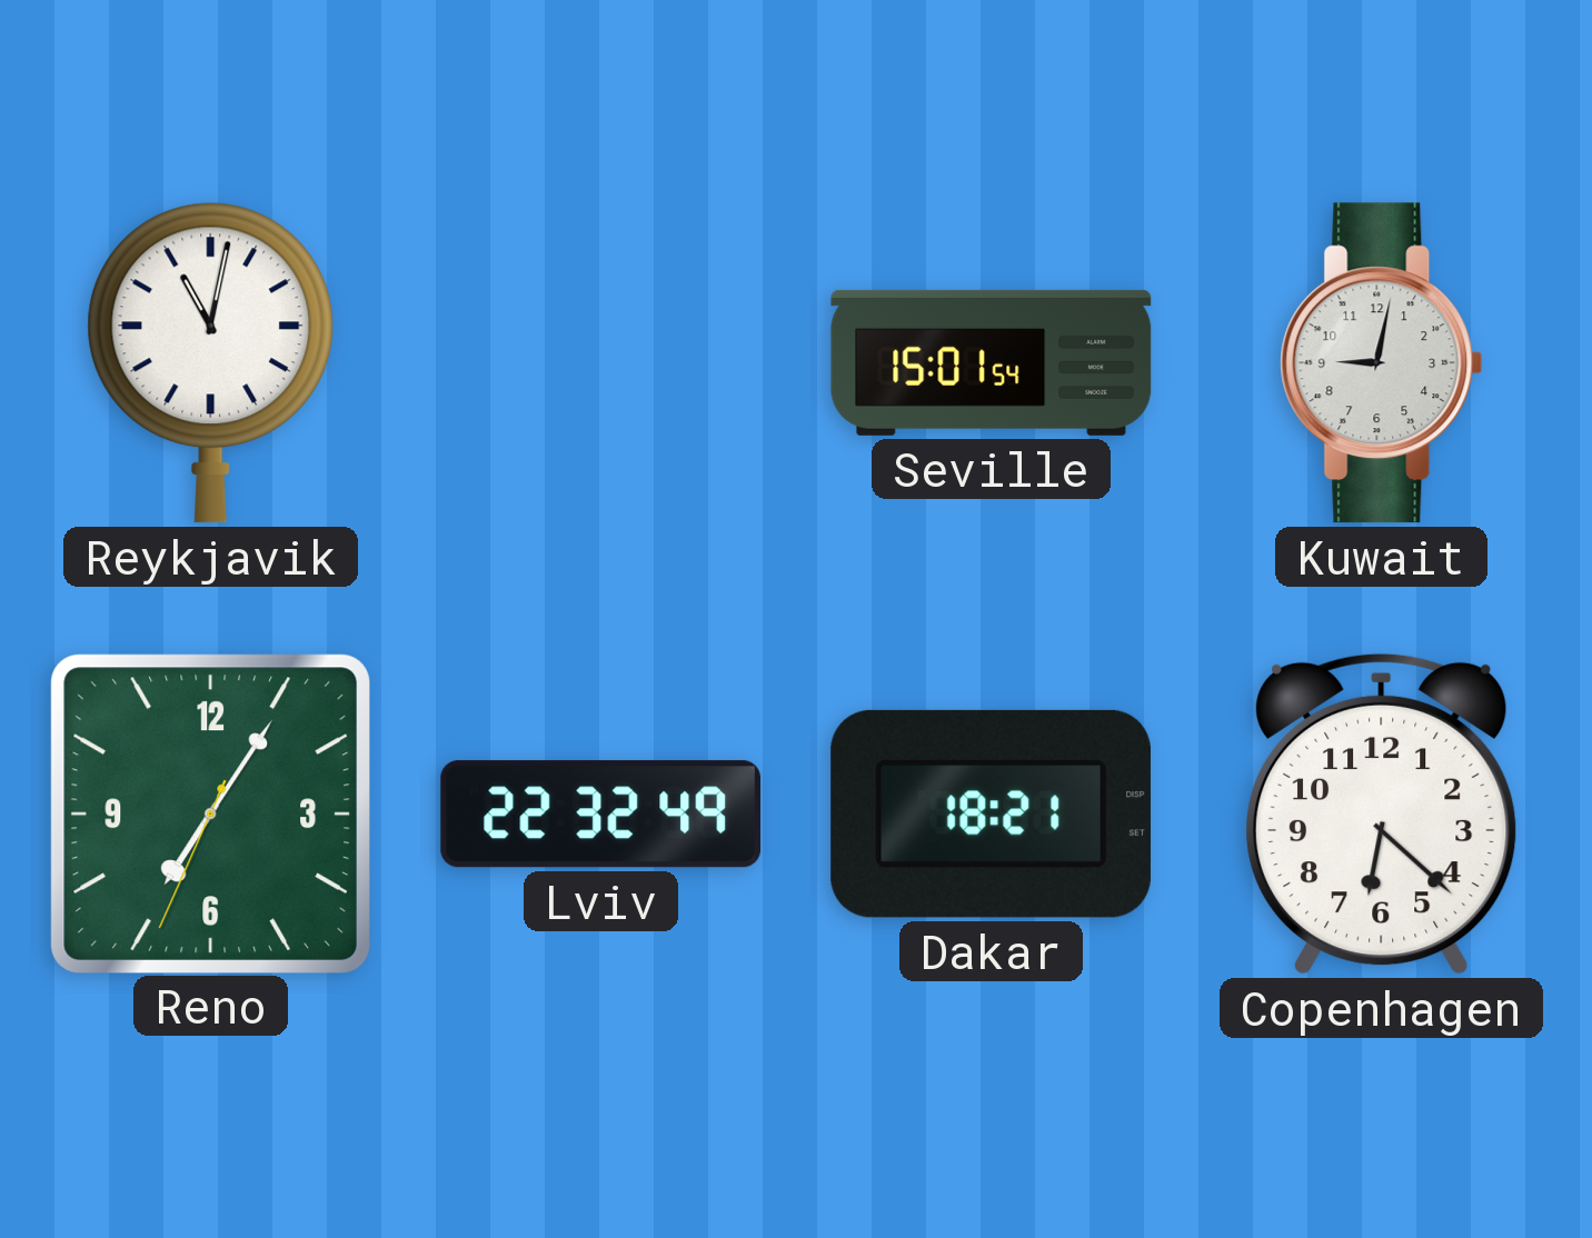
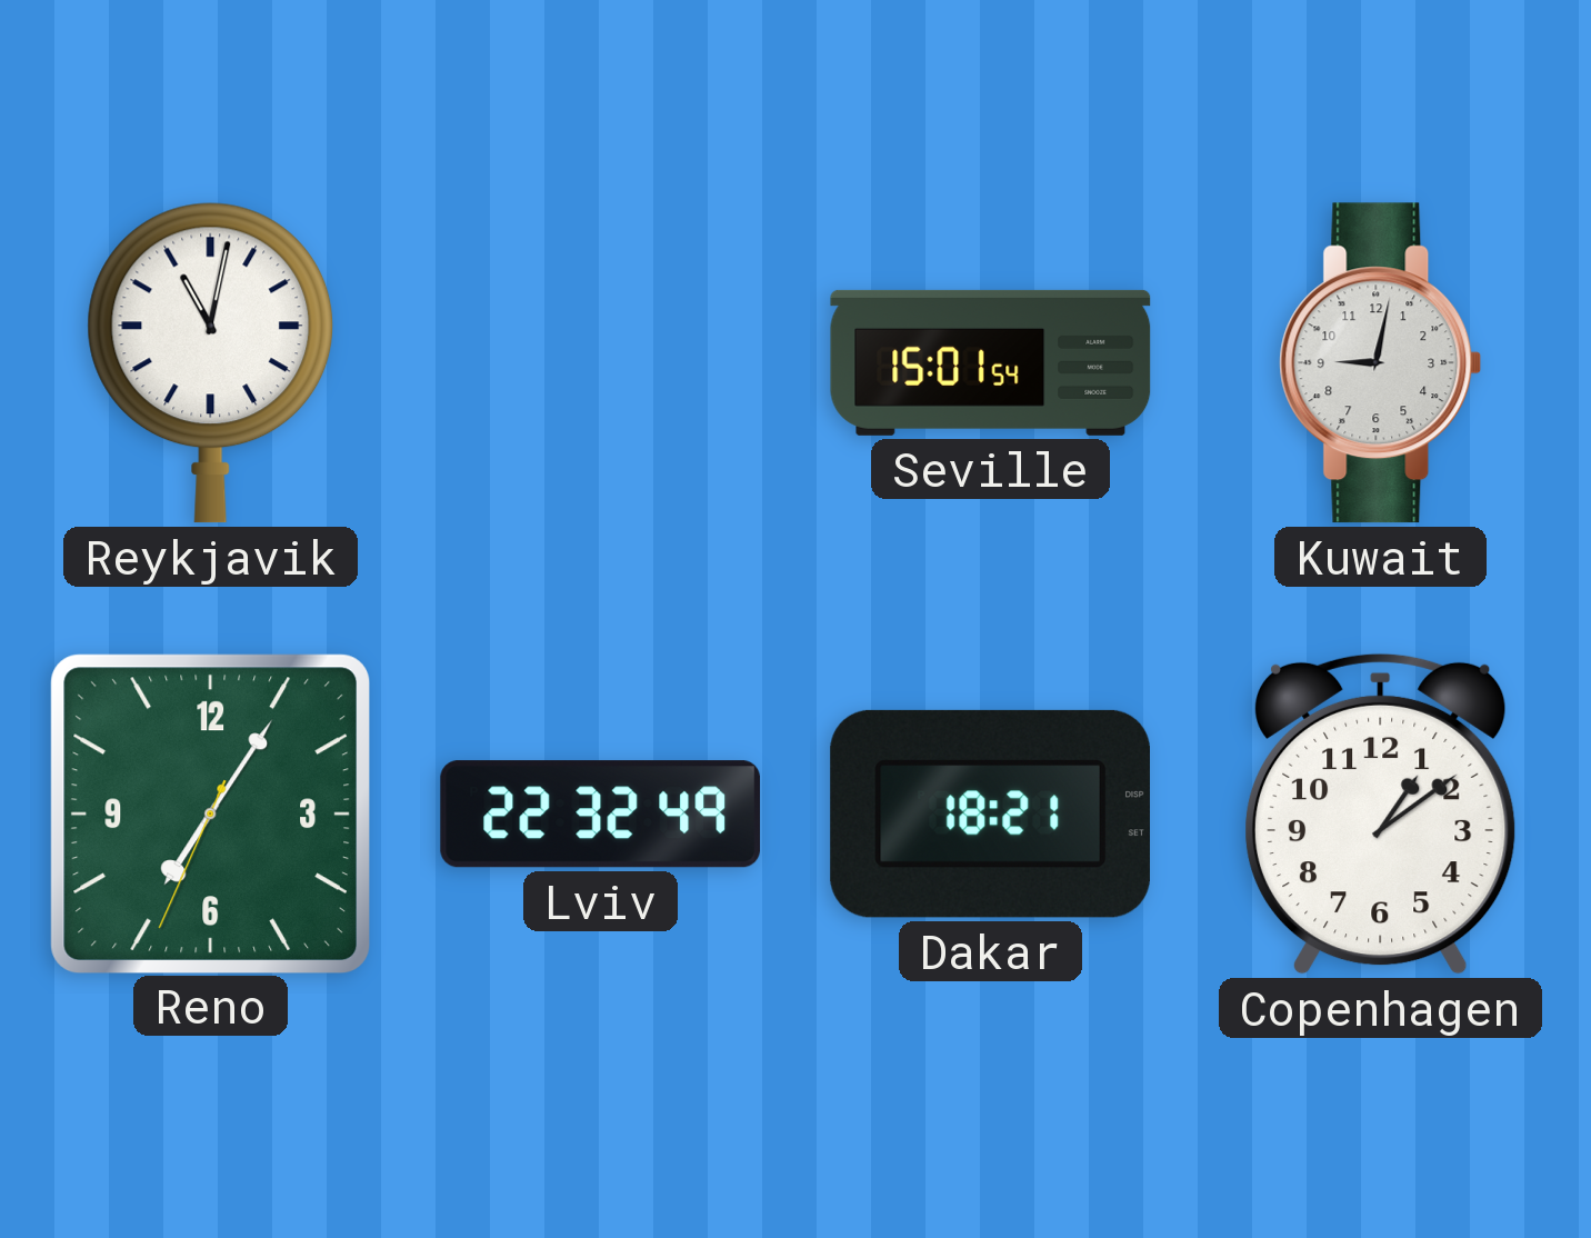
Copenhagen: 6:22 -> 1:09 (1381, 813)
